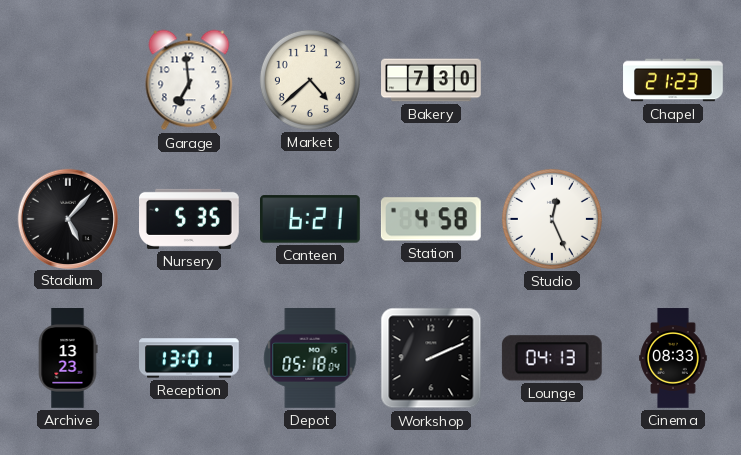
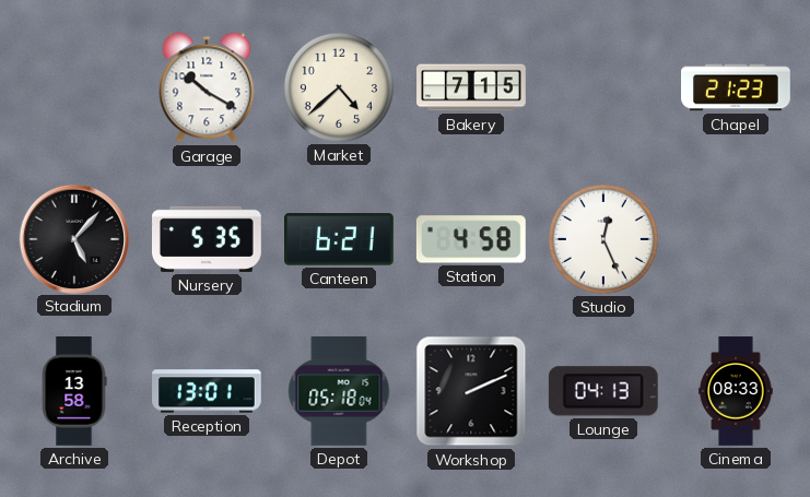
Garage: 6:59 -> 10:20 (207, 87)
Bakery: 7:30 -> 7:15 (471, 87)
Archive: 13:23 -> 13:58 (74, 392)
